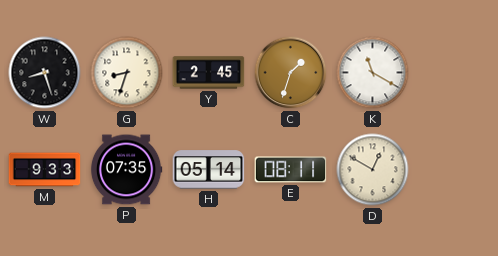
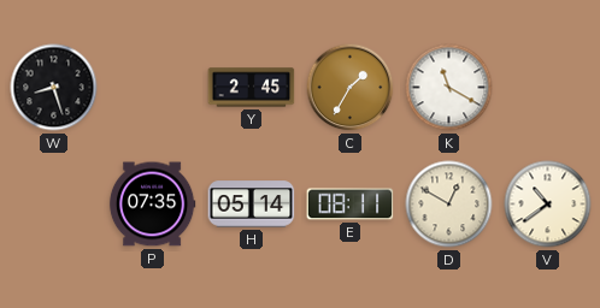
G: 8:33 -> none (127, 73)
C: 1:33 -> 1:35 (351, 88)
M: 9:33 -> none (45, 170)
V: none -> 10:39 (548, 205)
